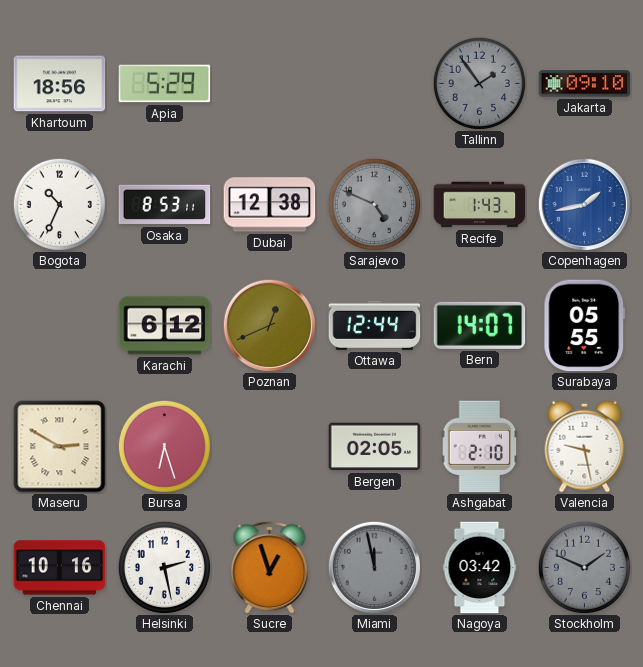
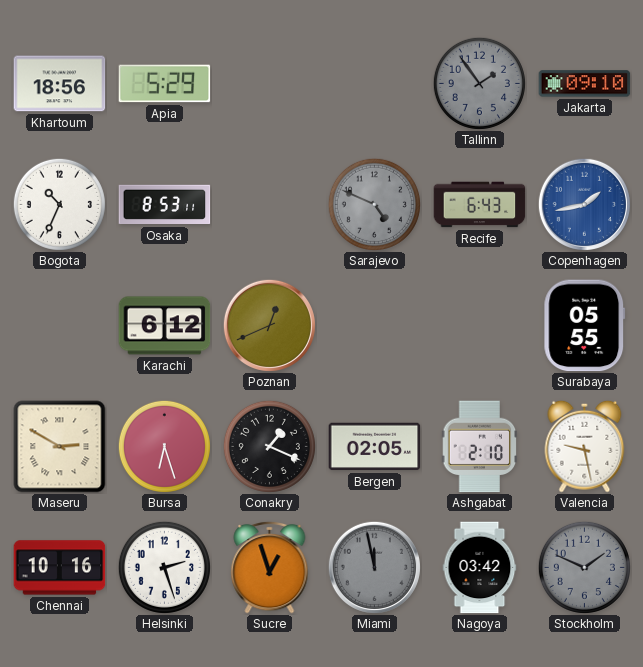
Dubai: 12:38 -> none (270, 205)
Recife: 1:43 -> 6:43 (480, 205)
Ottawa: 12:44 -> none (375, 325)
Bern: 14:07 -> none (480, 325)
Conakry: none -> 1:19 (269, 446)
Helsinki: 2:28 -> 2:27 (164, 567)
